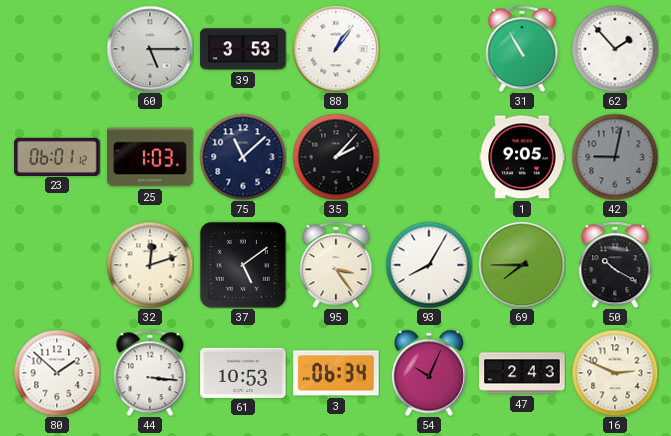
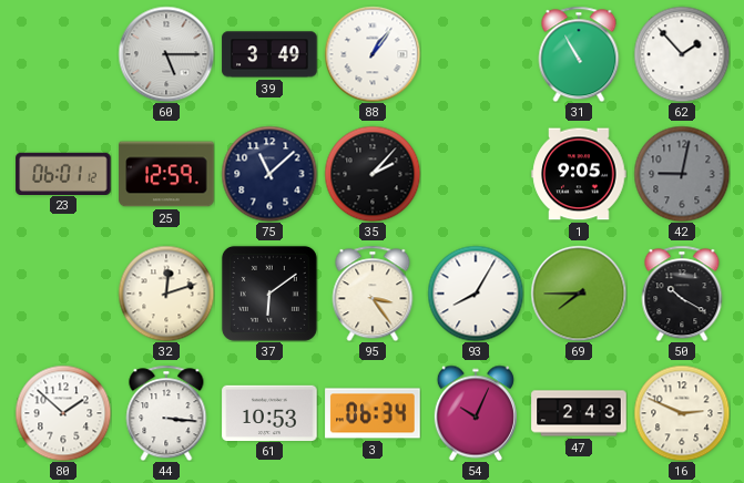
39: 3:53 -> 3:49 (269, 54)
25: 1:03 -> 12:59 (166, 174)
37: 5:09 -> 6:09 (269, 294)
